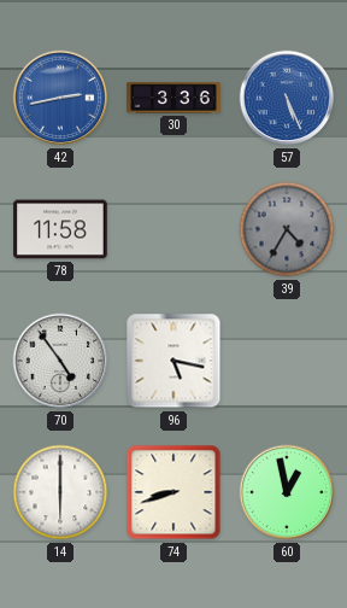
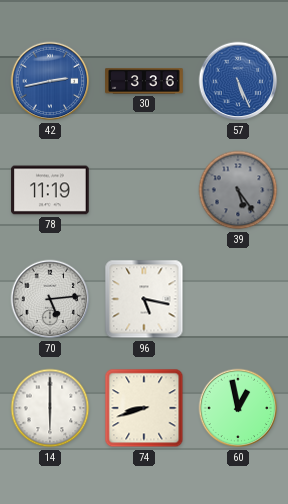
78: 11:58 -> 11:19 (50, 190)
39: 4:35 -> 5:24 (238, 190)
70: 4:54 -> 5:14 (50, 299)
